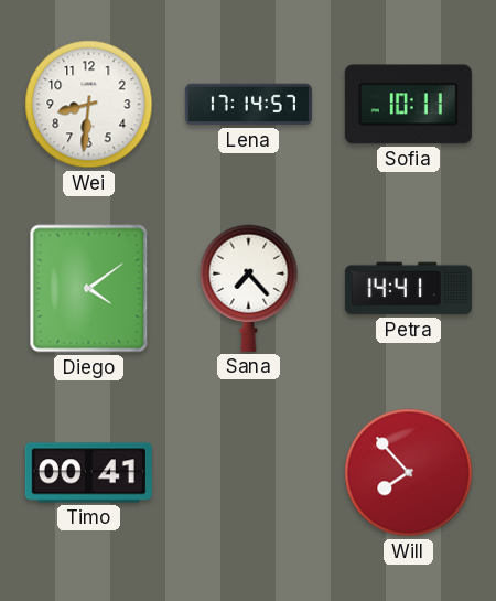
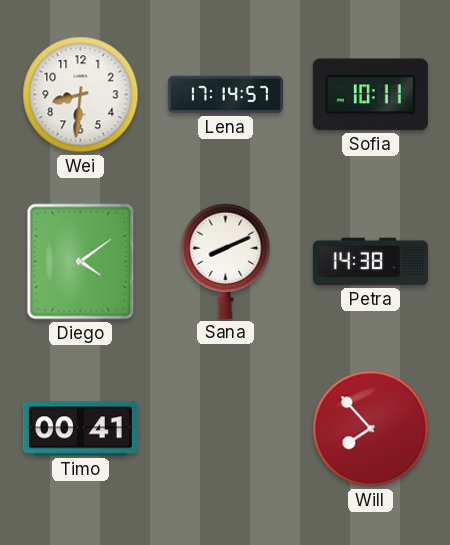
Sana: 7:23 -> 8:11 (226, 261)
Petra: 14:41 -> 14:38 (370, 262)
